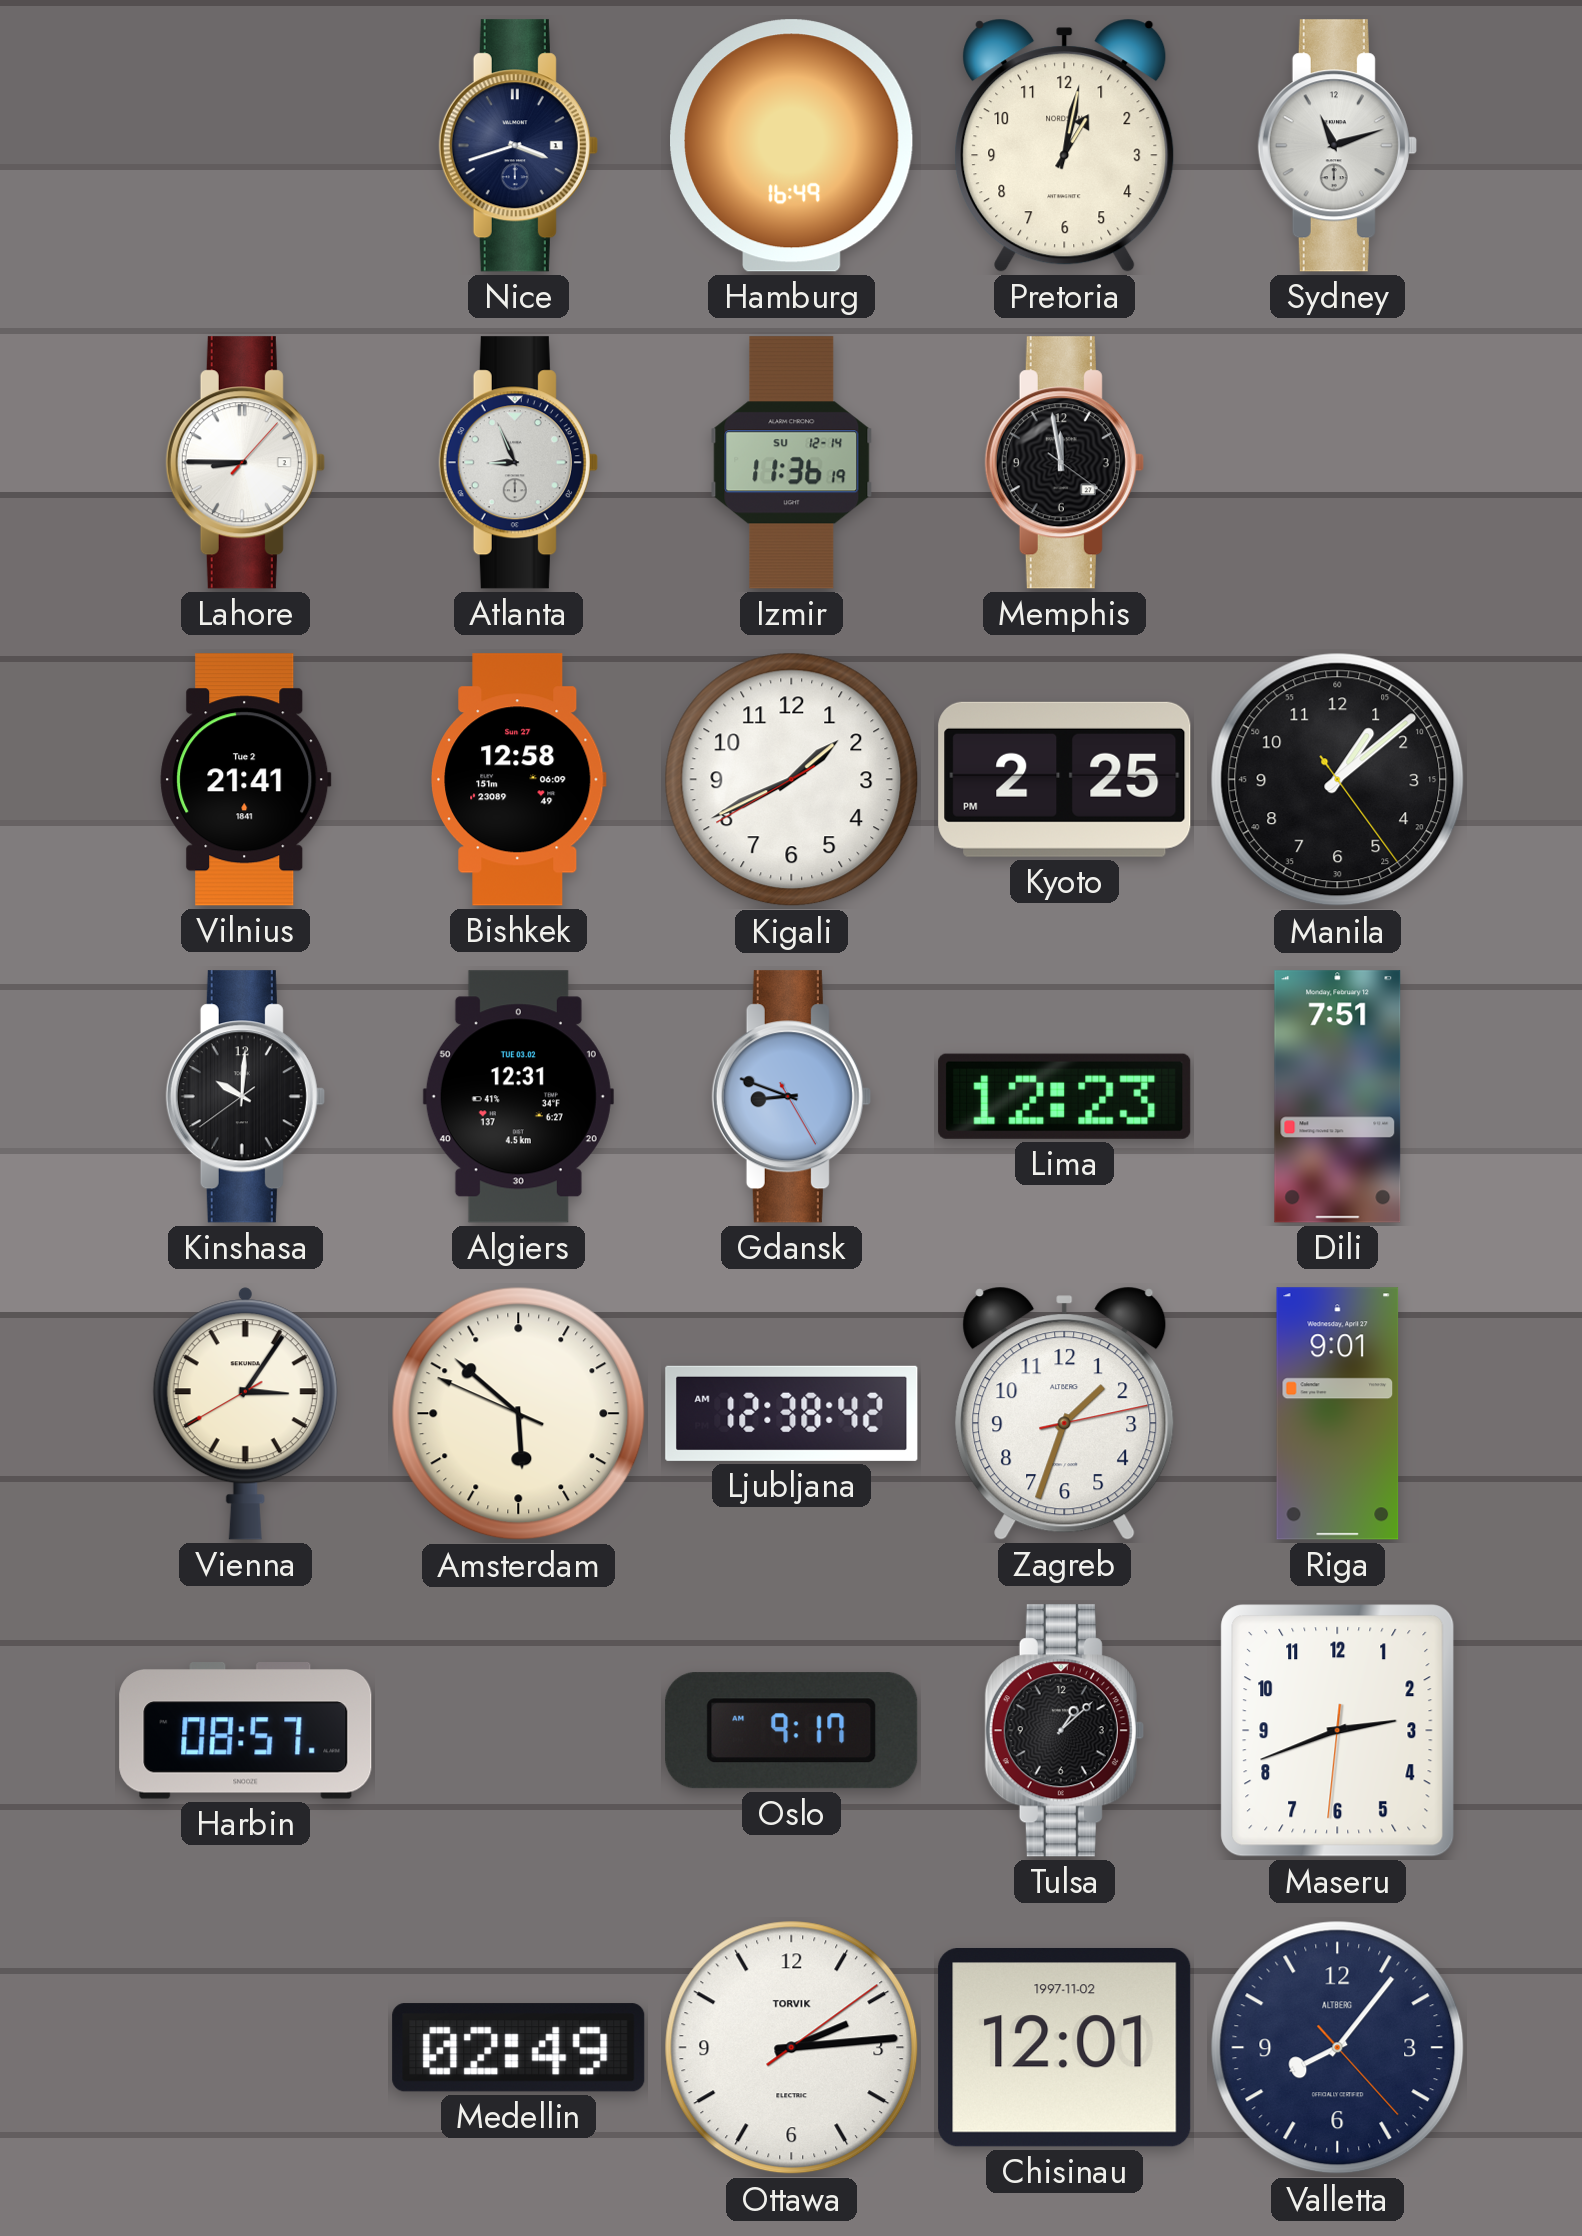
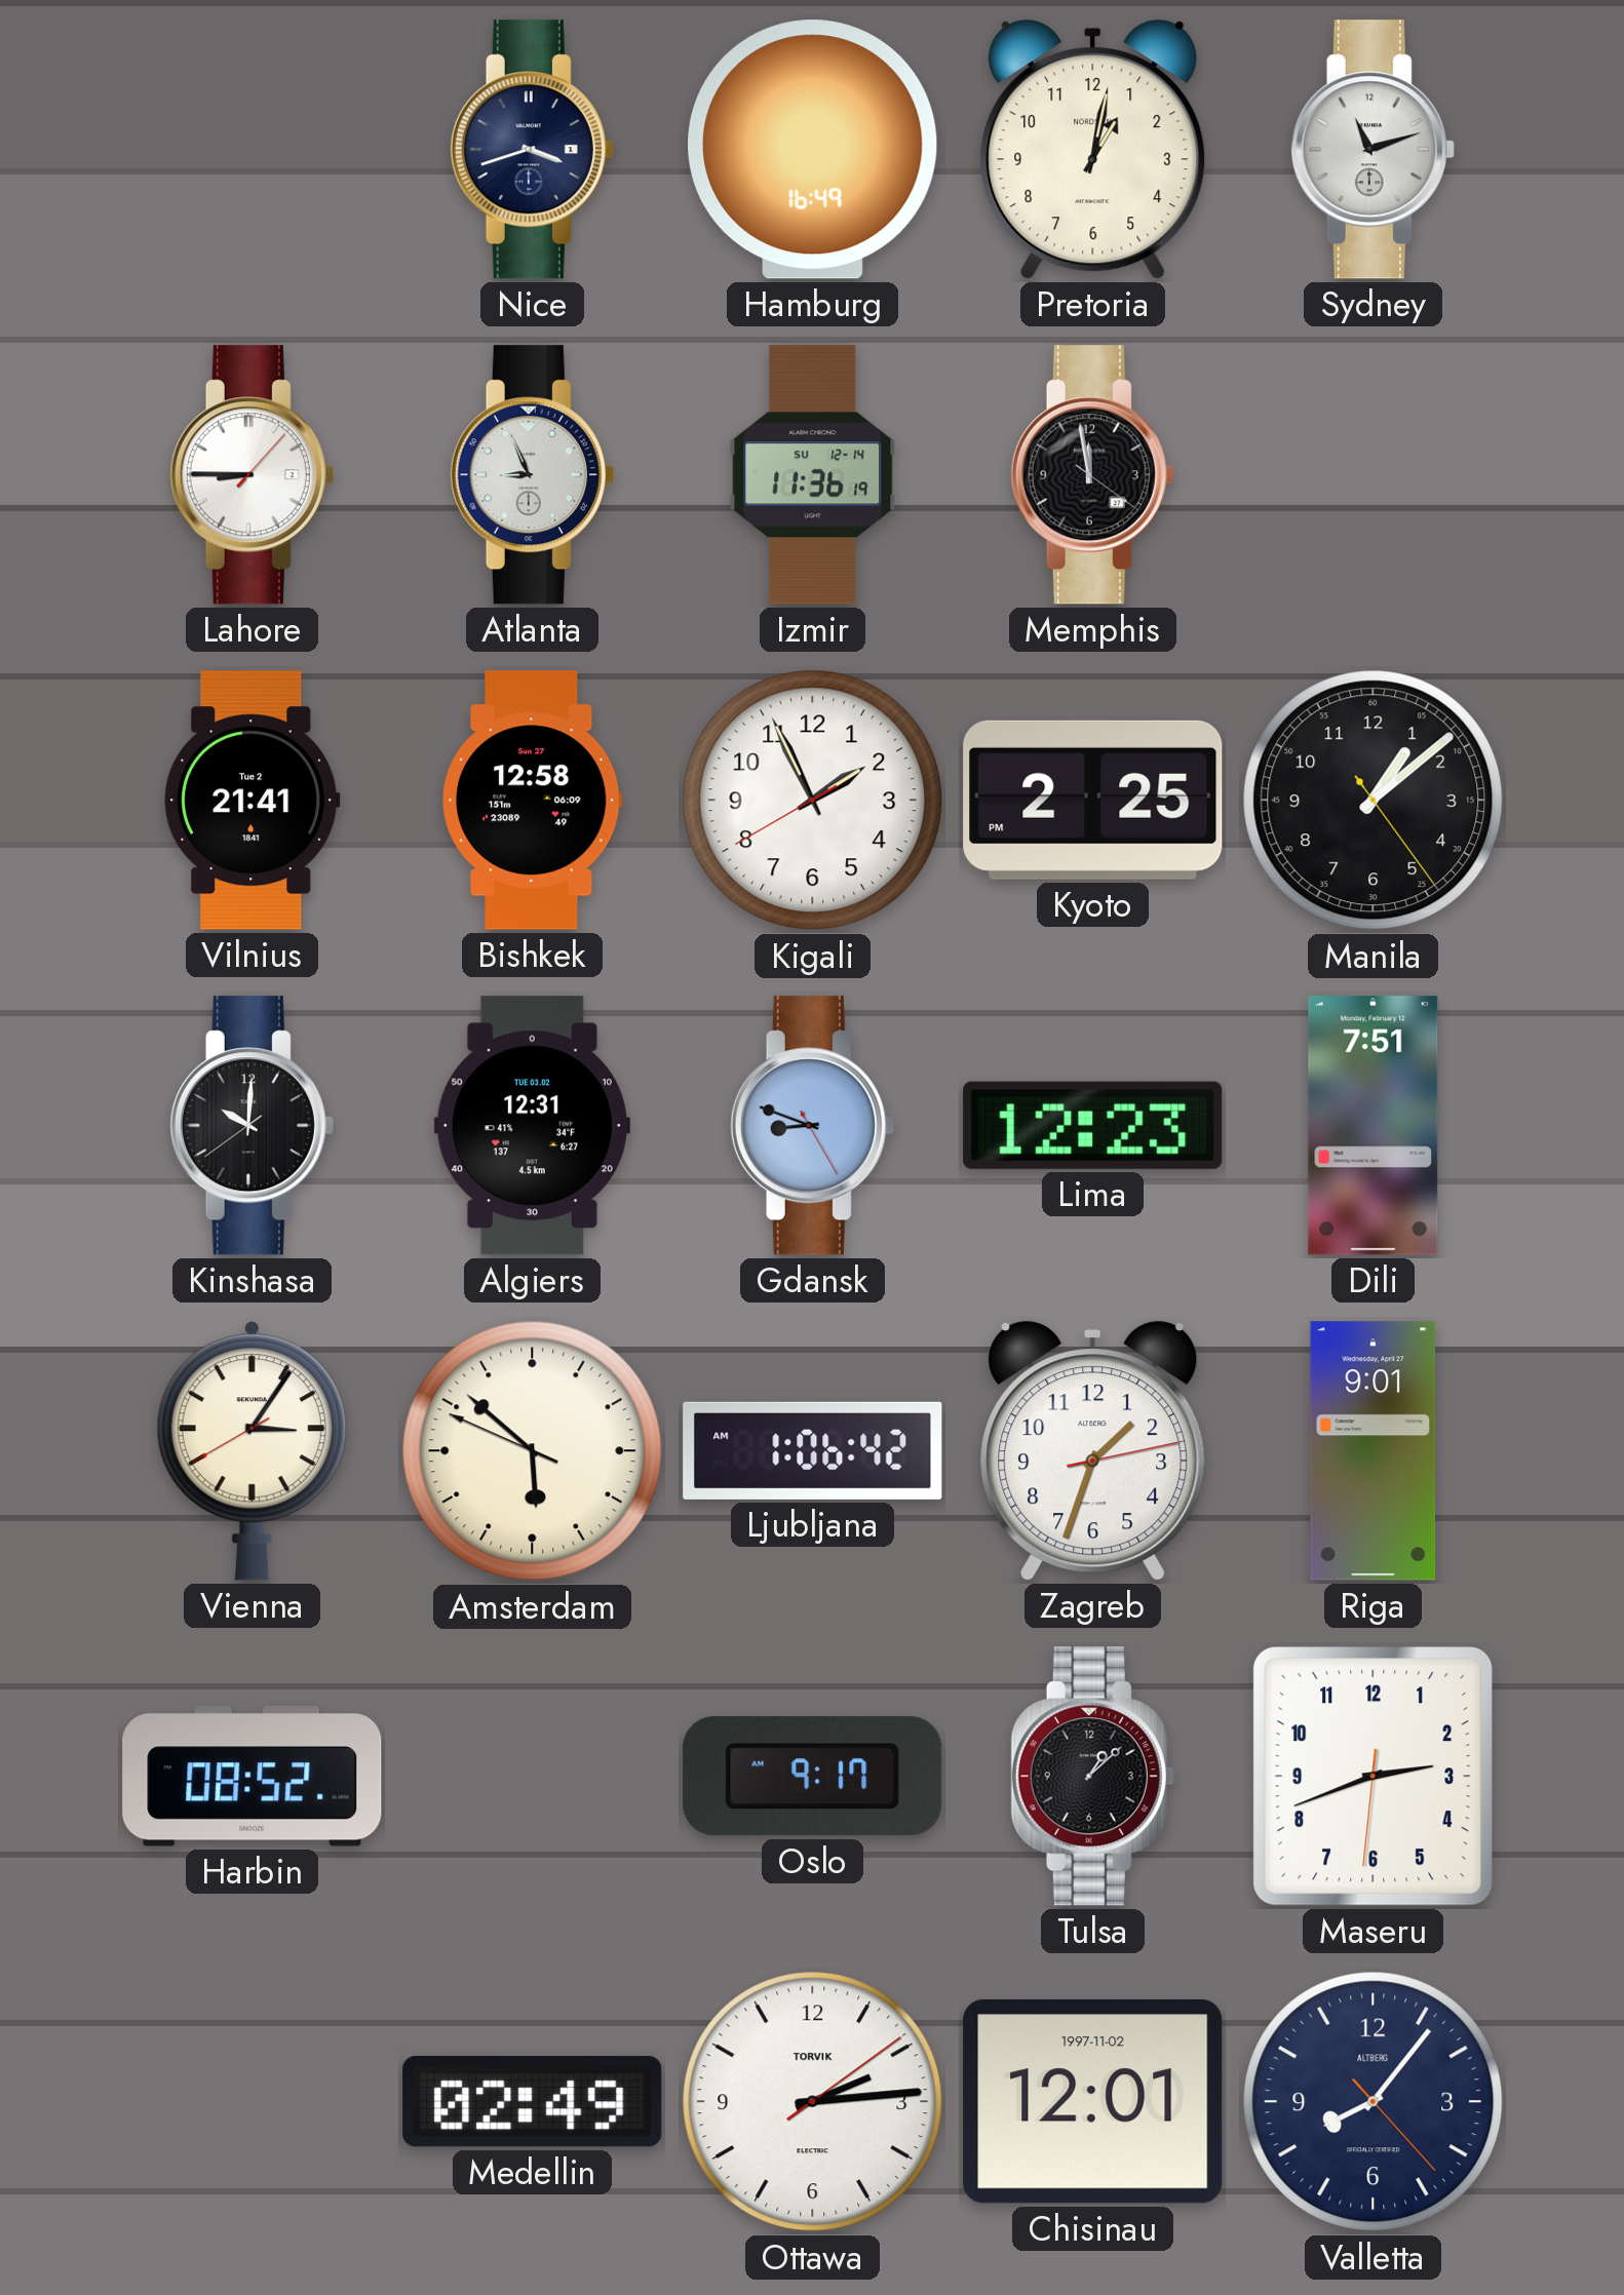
Kigali: 1:40 -> 1:55 (813, 801)
Ljubljana: 12:38 -> 1:06 (813, 1450)
Harbin: 08:57 -> 08:52 (253, 1776)
